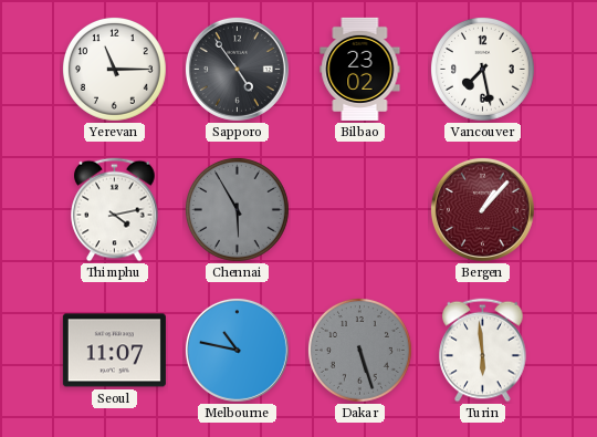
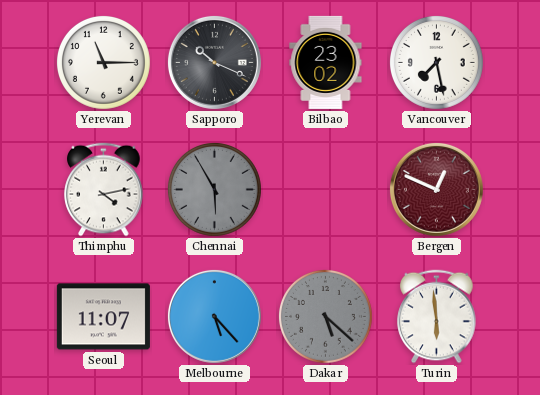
Sapporo: 4:54 -> 10:19 (214, 62)
Bergen: 1:07 -> 12:49 (436, 189)
Melbourne: 10:47 -> 5:23 (214, 316)
Dakar: 5:27 -> 5:22 (325, 316)
